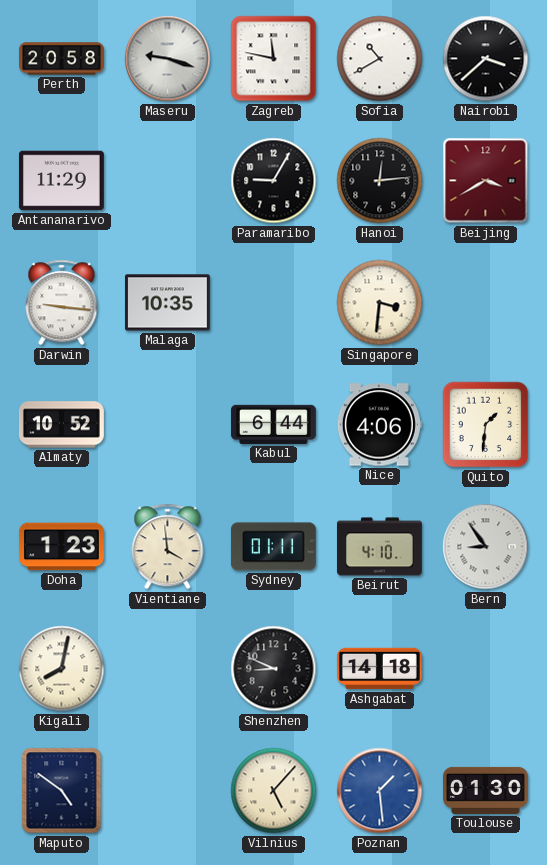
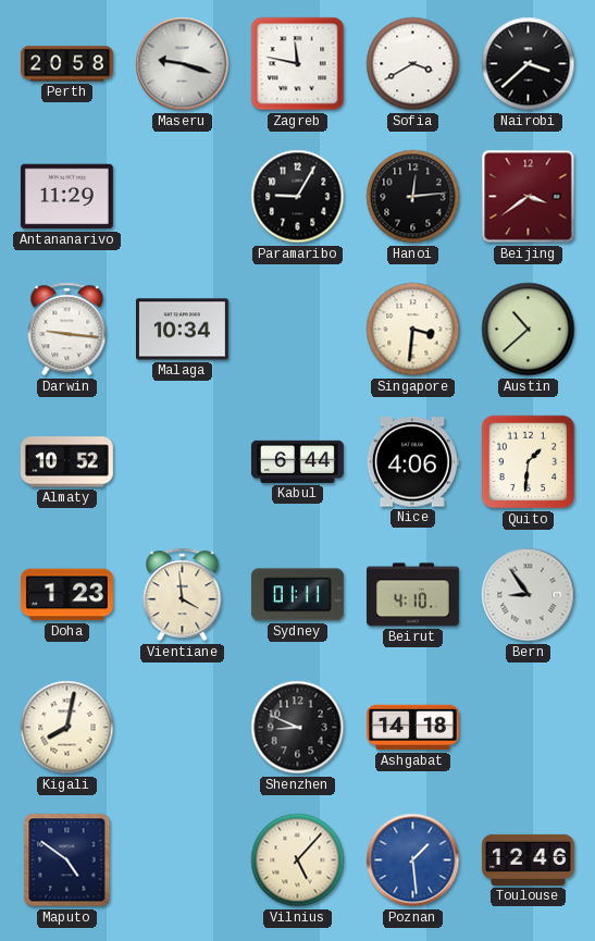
Sofia: 10:40 -> 3:40 (413, 64)
Beijing: 3:40 -> 3:39 (529, 197)
Malaga: 10:35 -> 10:34 (182, 330)
Austin: none -> 10:38 (529, 330)
Toulouse: 01:30 -> 12:46 (528, 859)
